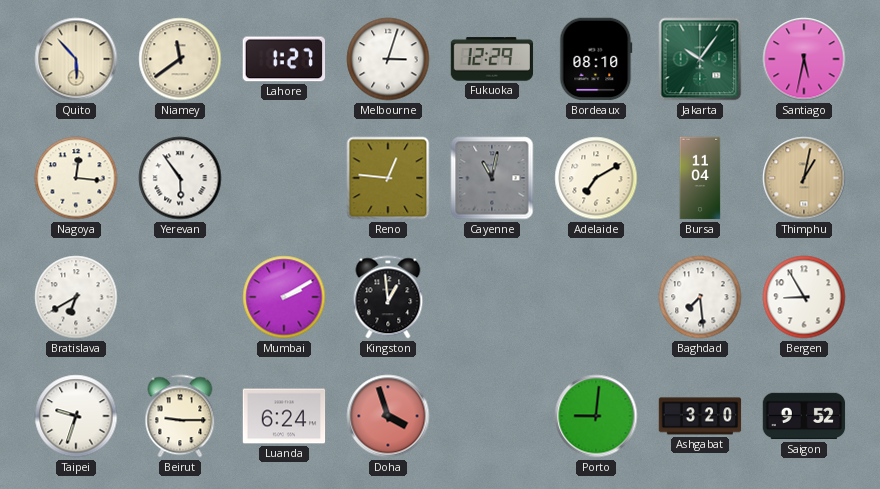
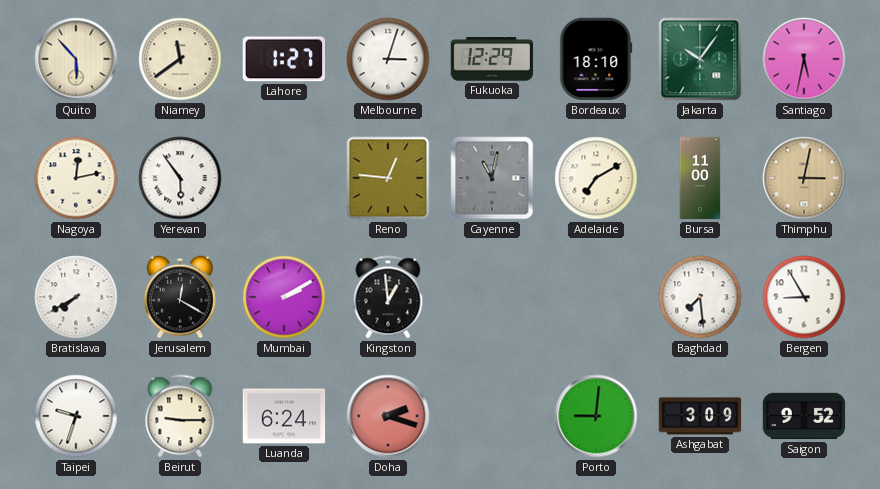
Bordeaux: 08:10 -> 18:10 (596, 59)
Nagoya: 12:16 -> 12:13 (76, 178)
Bursa: 11:04 -> 11:00 (700, 178)
Thimphu: 1:02 -> 3:02 (804, 178)
Bratislava: 6:40 -> 7:40 (76, 297)
Jerusalem: none -> 12:20 (181, 297)
Doha: 3:57 -> 2:18 (388, 416)
Ashgabat: 3:20 -> 3:09 (700, 416)
